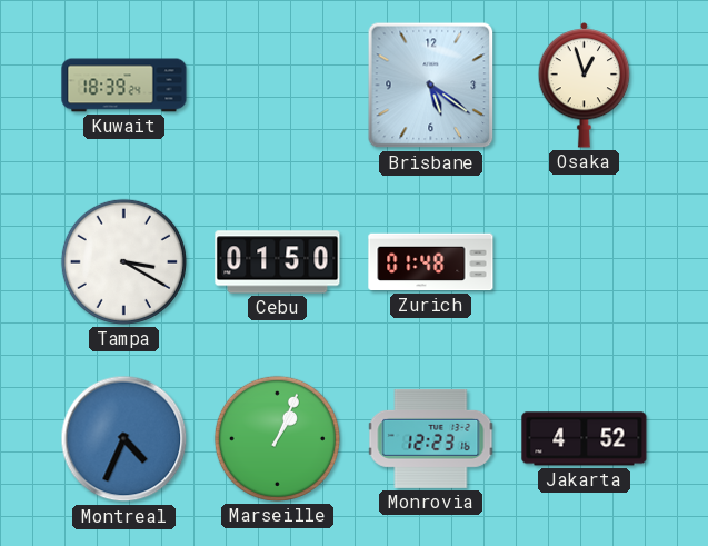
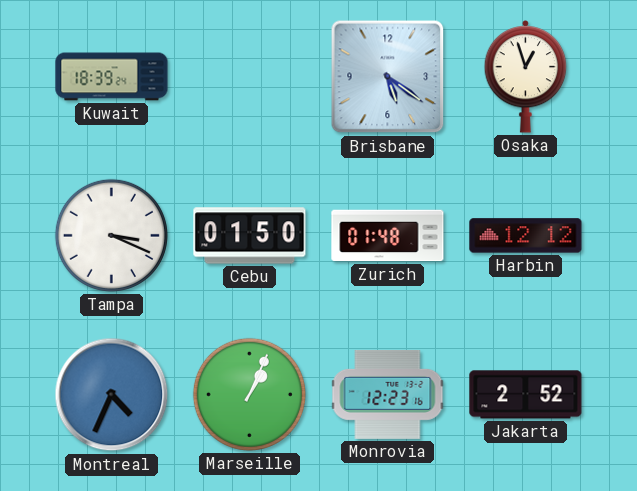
Tampa: 3:20 -> 3:19 (111, 235)
Harbin: none -> 12:12 (526, 236)
Jakarta: 4:52 -> 2:52 (526, 395)
